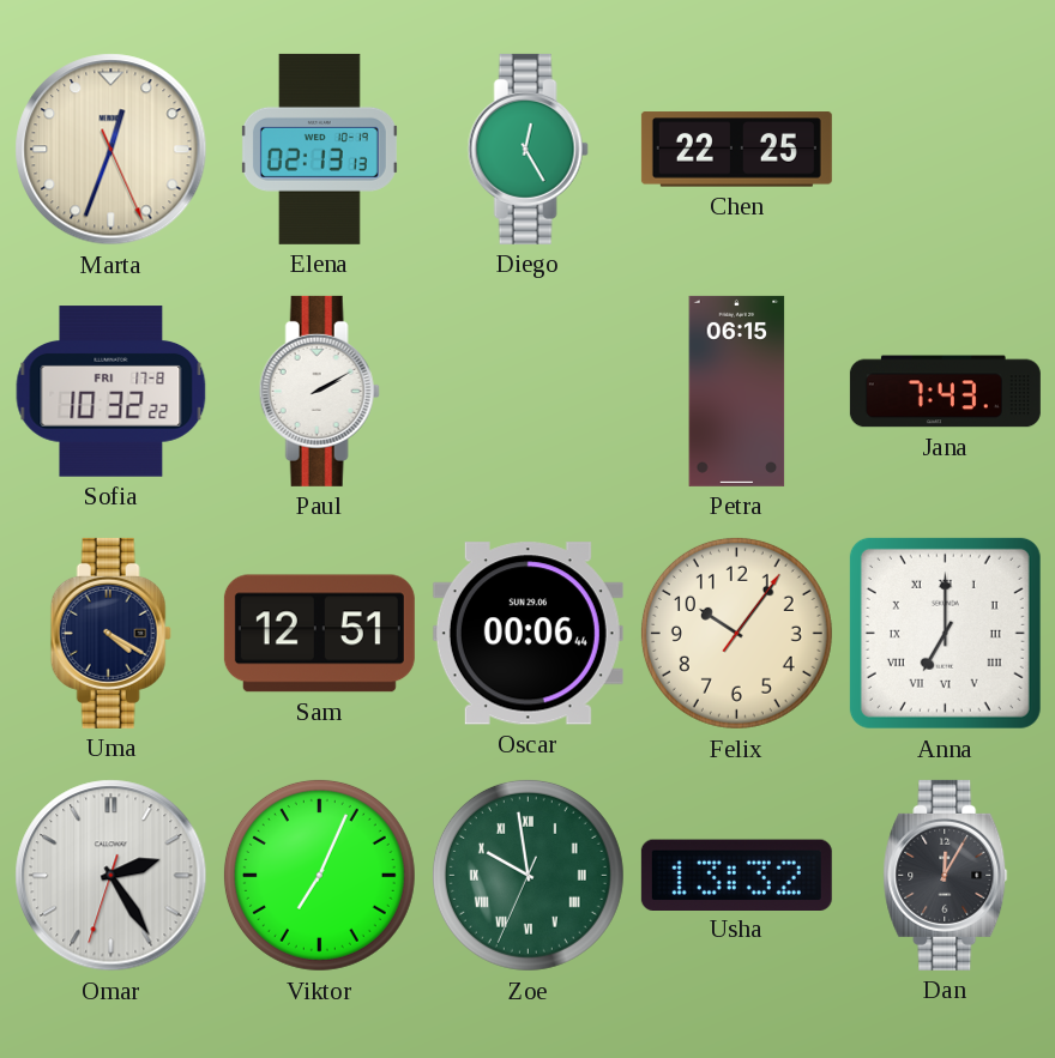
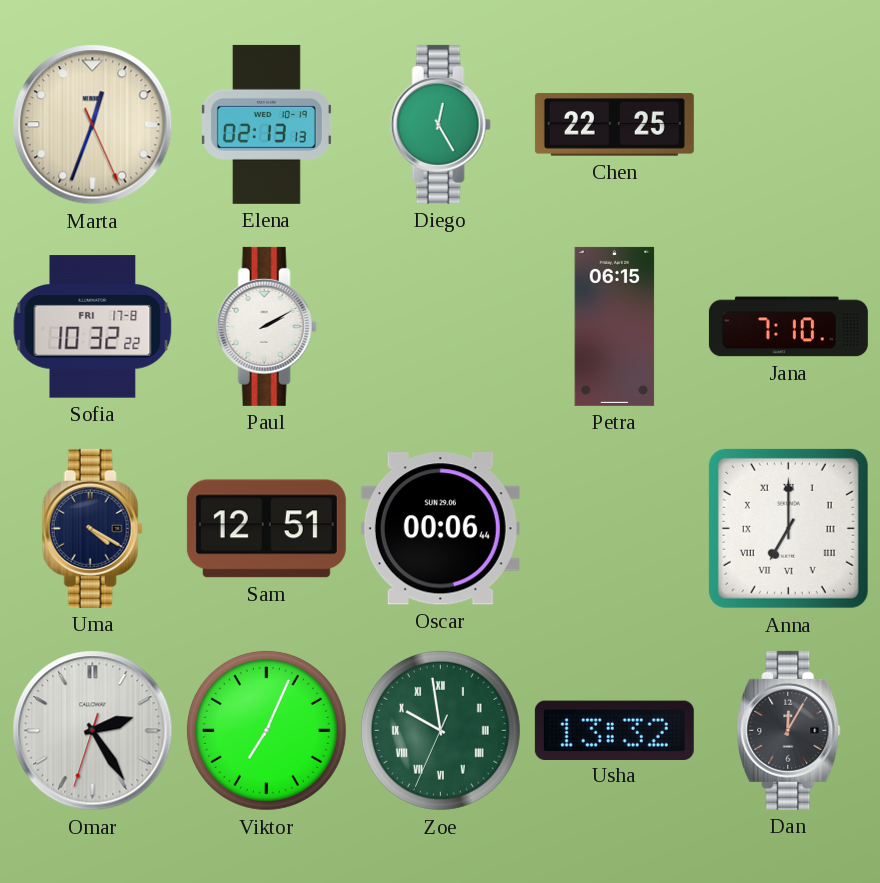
Jana: 7:43 -> 7:10 (788, 327)
Felix: 10:06 -> none (736, 633)
